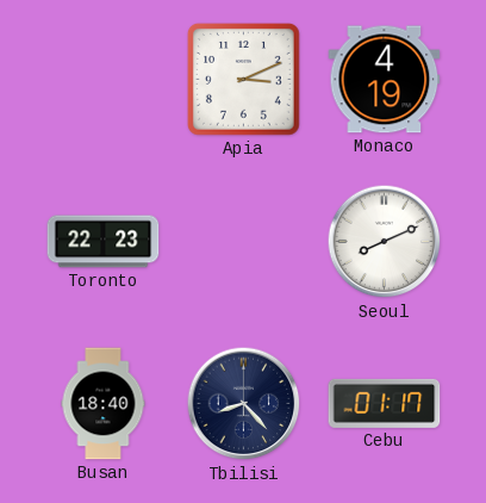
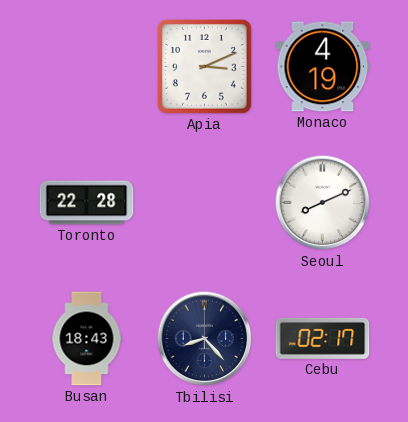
Toronto: 22:23 -> 22:28 (87, 203)
Busan: 18:40 -> 18:43 (87, 339)
Cebu: 01:17 -> 02:17 (323, 338)
